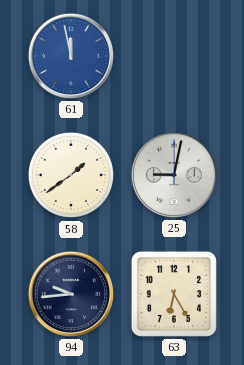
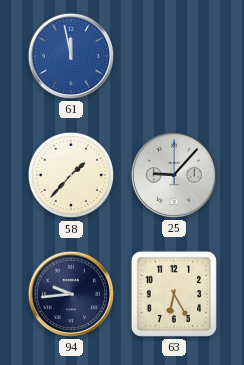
58: 1:39 -> 1:37 (71, 175)
25: 9:02 -> 9:07 (174, 175)
